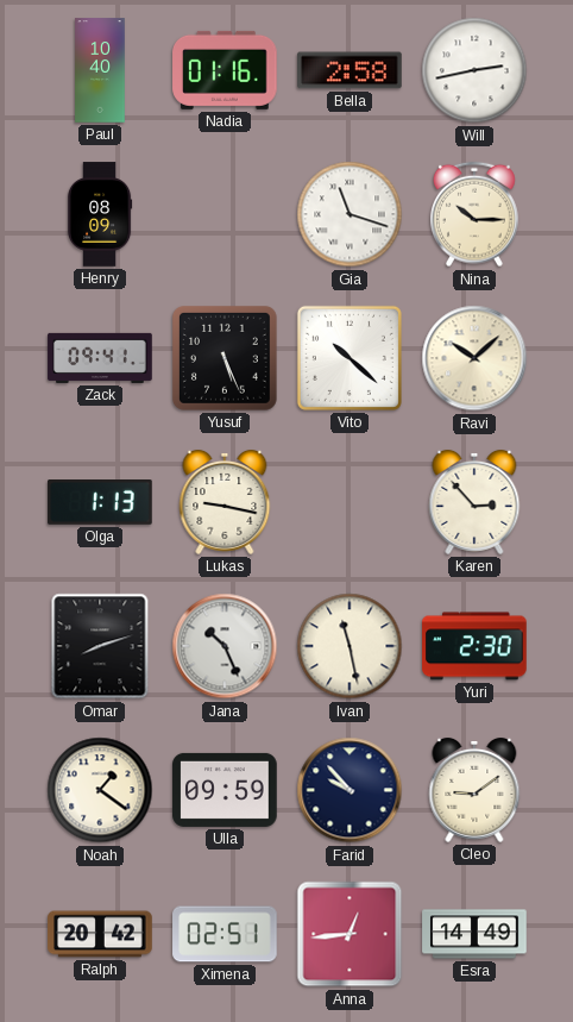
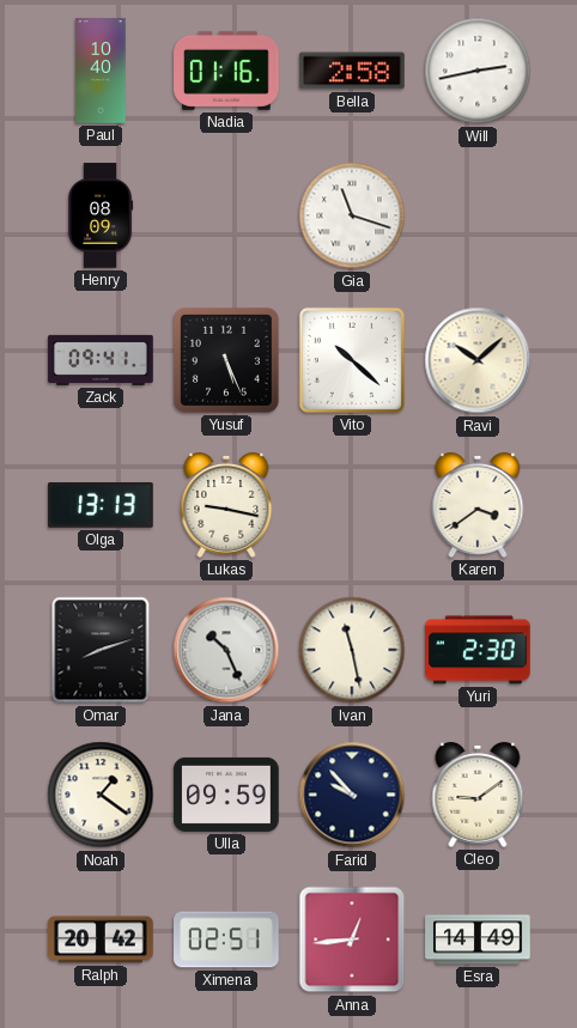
Nina: 10:15 -> none (476, 214)
Olga: 1:13 -> 13:13 (101, 506)
Karen: 2:53 -> 3:39 (478, 505)
